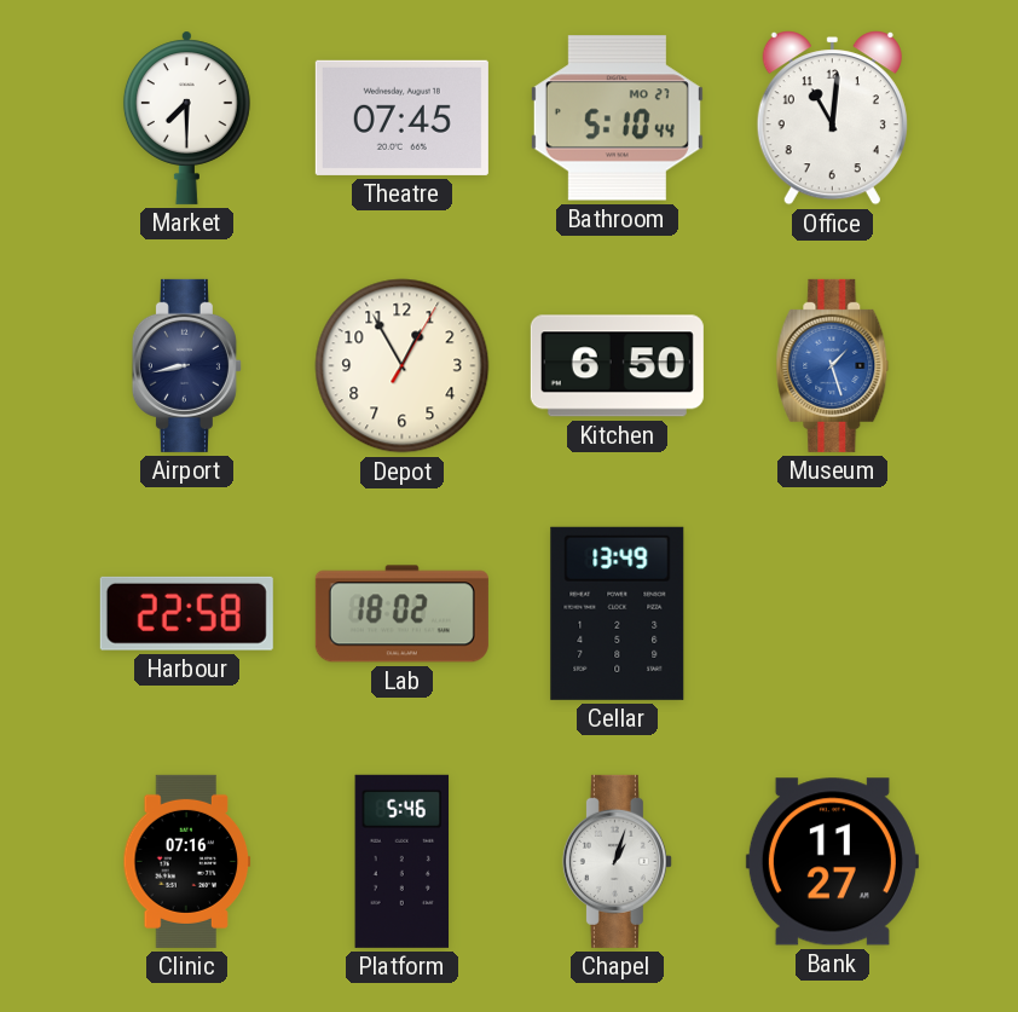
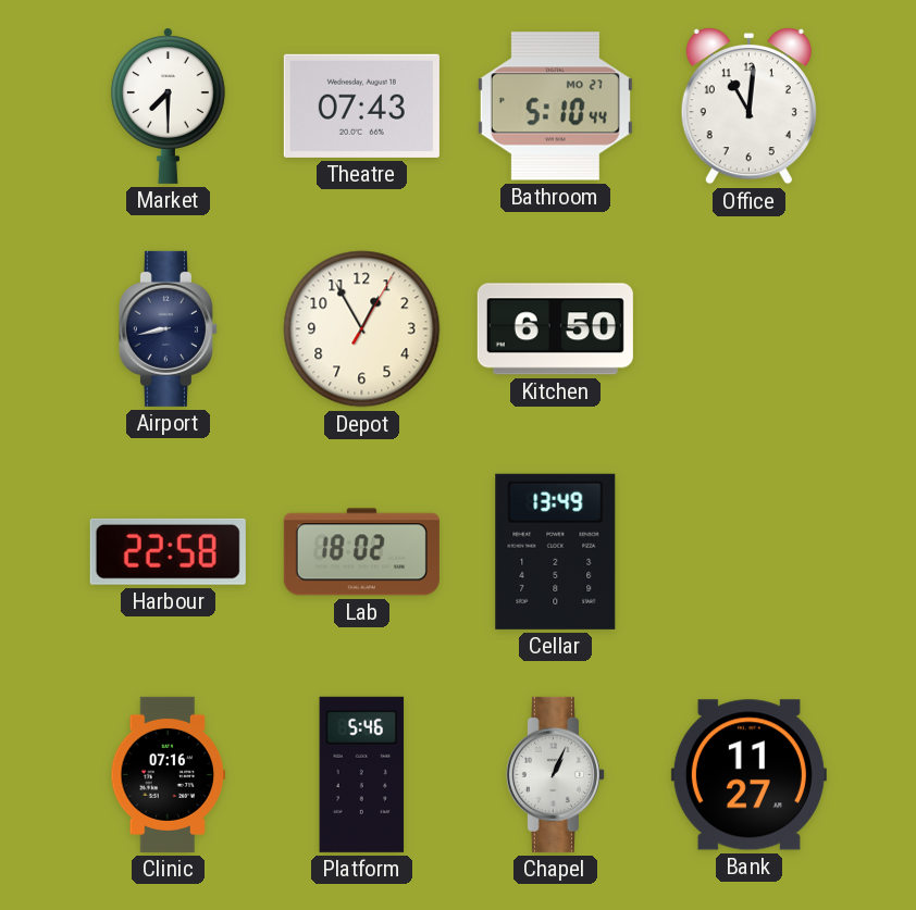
Theatre: 07:45 -> 07:43 (361, 105)
Museum: 1:27 -> none (833, 365)
Chapel: 1:03 -> 1:04 (555, 774)
